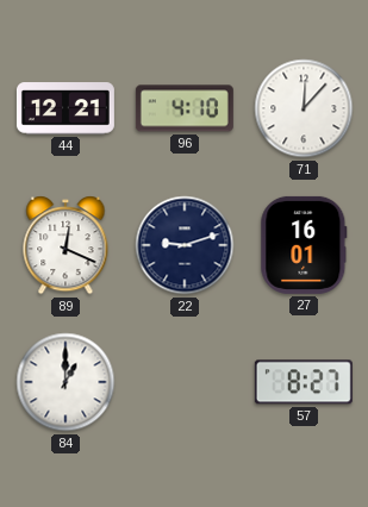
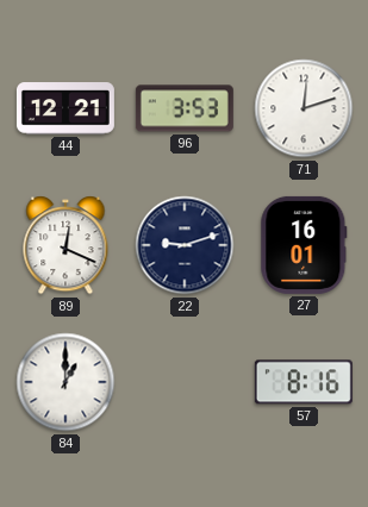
96: 4:10 -> 3:53 (185, 108)
71: 12:07 -> 12:12 (304, 108)
57: 8:27 -> 8:16 (304, 382)
